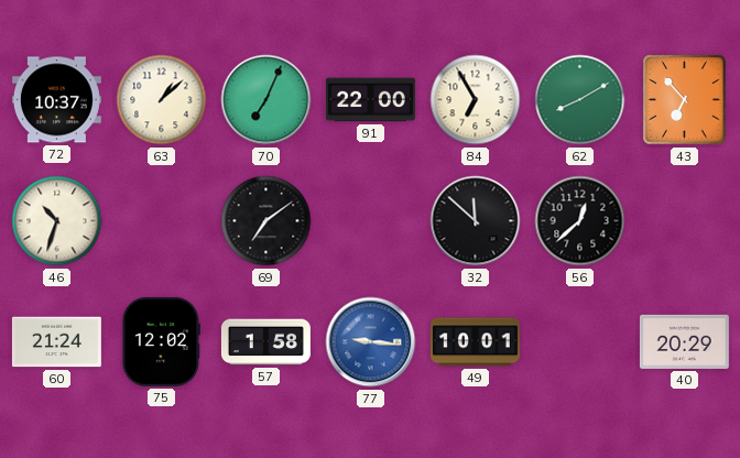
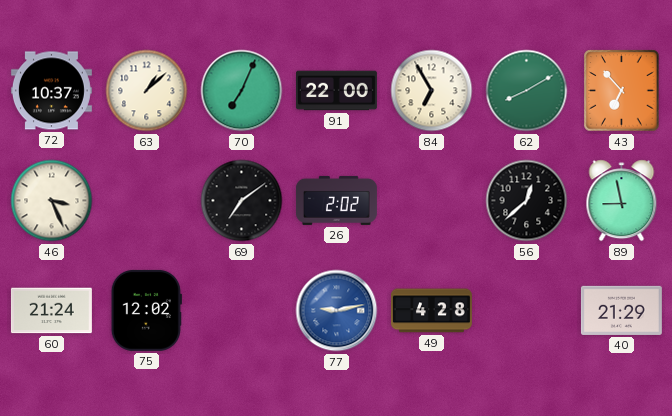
46: 10:33 -> 3:26 (52, 201)
26: none -> 2:02 (336, 200)
32: 11:52 -> none (476, 221)
89: none -> 8:58 (622, 201)
57: 1:58 -> none (265, 342)
77: 9:16 -> 9:13 (337, 311)
49: 10:01 -> 4:28 (431, 311)
40: 20:29 -> 21:29 (621, 310)
